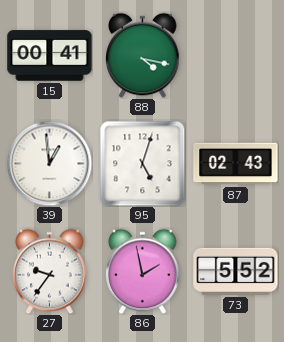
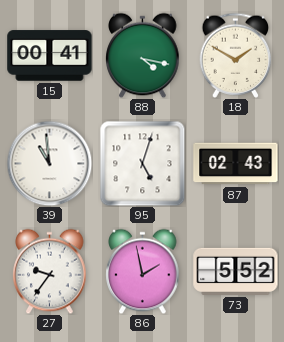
18: none -> 1:50 (236, 55)
39: 12:59 -> 10:59 (49, 163)
